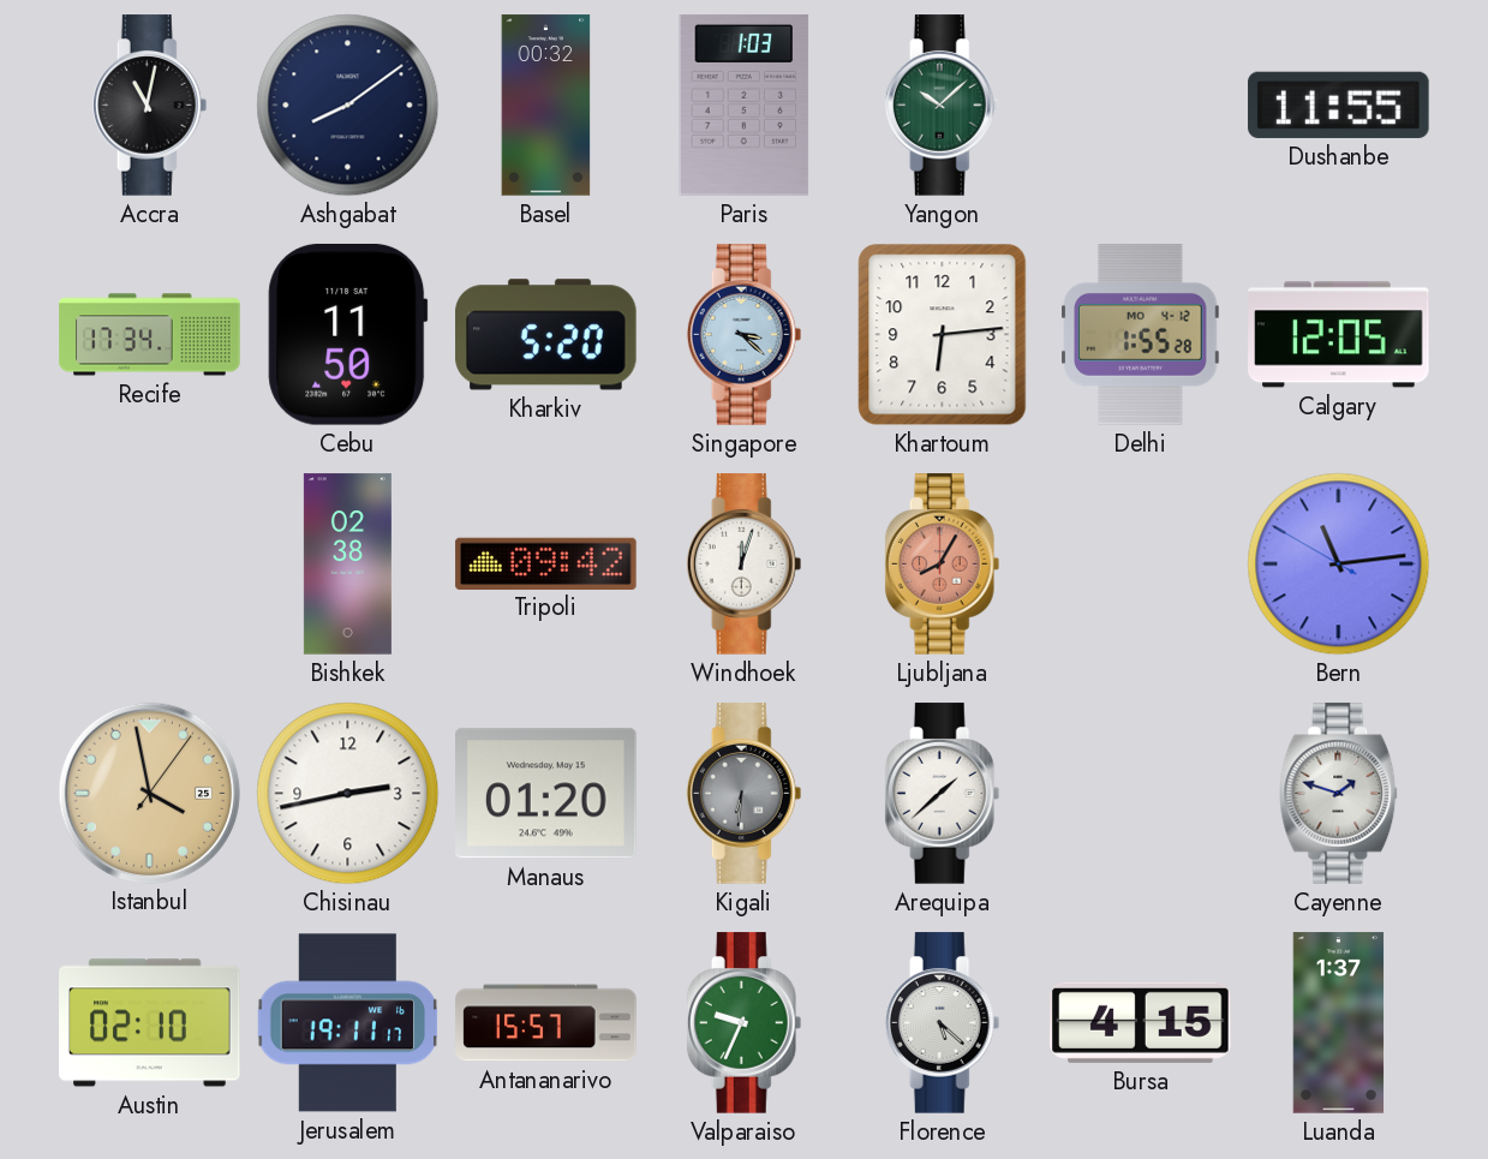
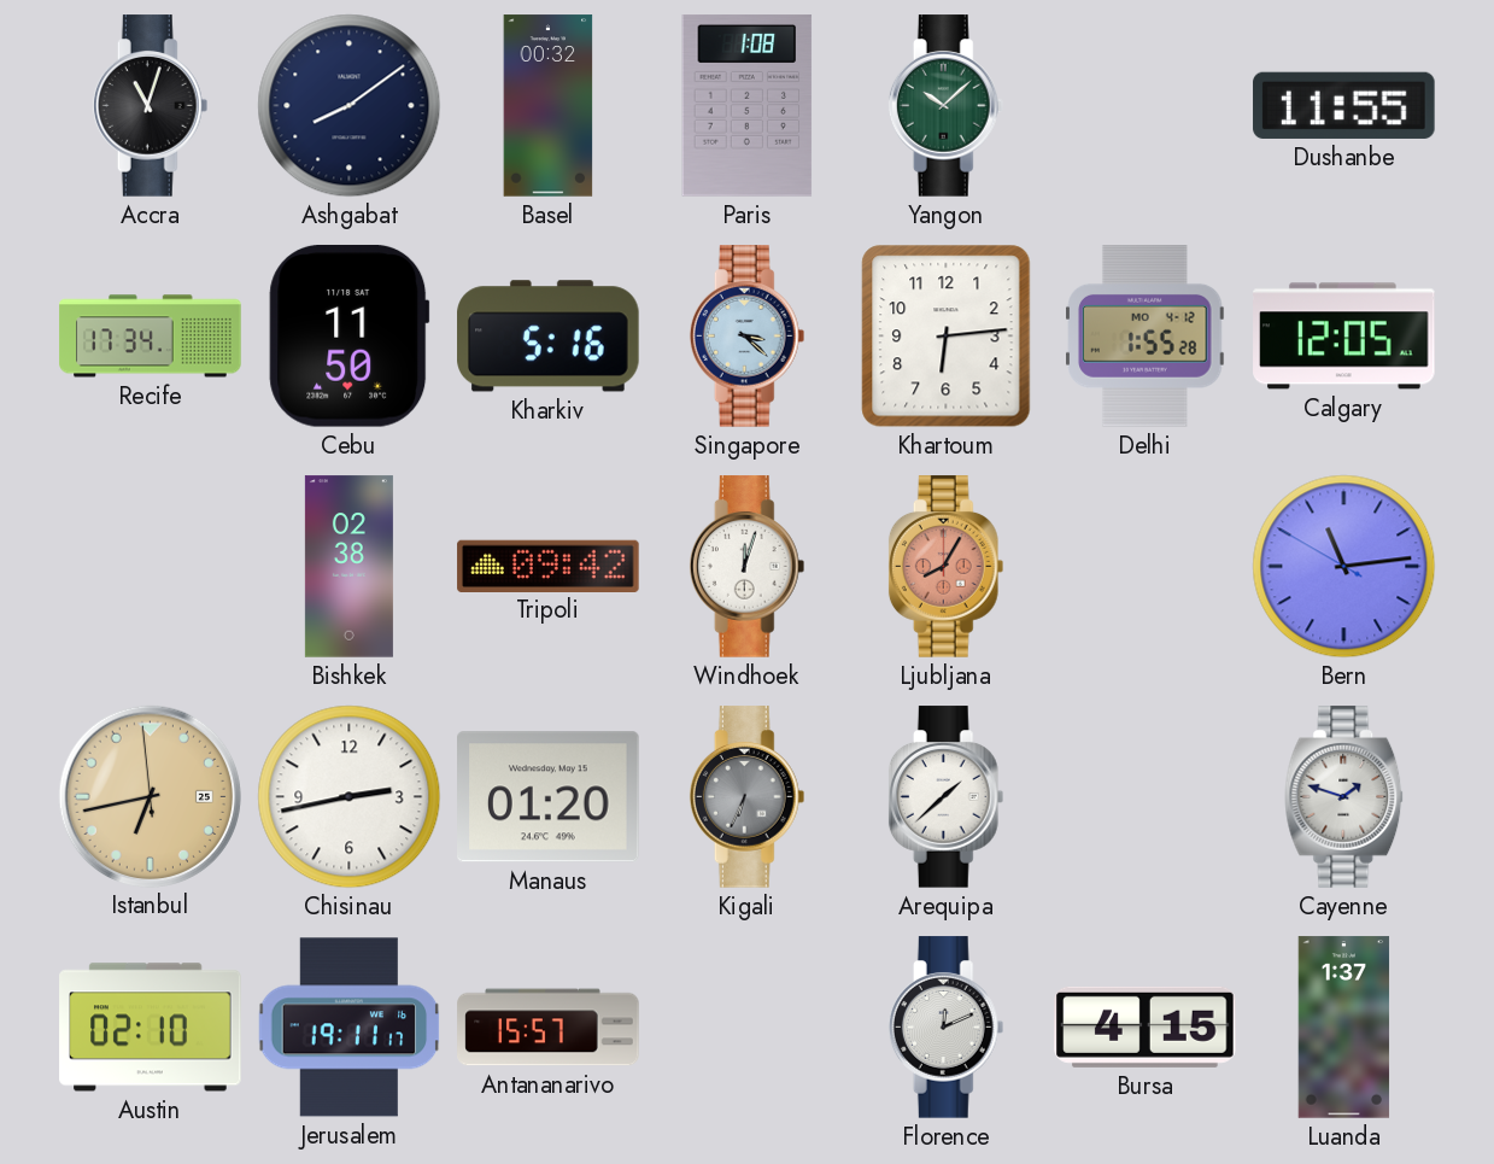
Accra: 11:02 -> 11:03 (151, 106)
Paris: 1:03 -> 1:08 (748, 106)
Kharkiv: 5:20 -> 5:16 (549, 337)
Istanbul: 3:58 -> 6:42 (150, 796)
Kigali: 6:31 -> 6:34 (748, 797)
Valparaiso: 9:34 -> none (745, 1023)
Florence: 5:22 -> 12:11 (947, 1028)
